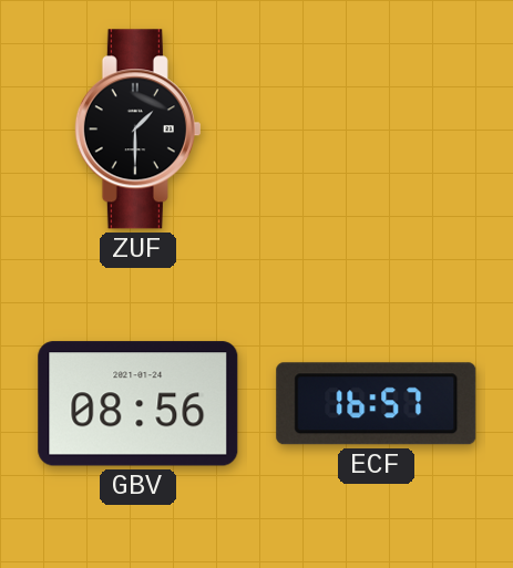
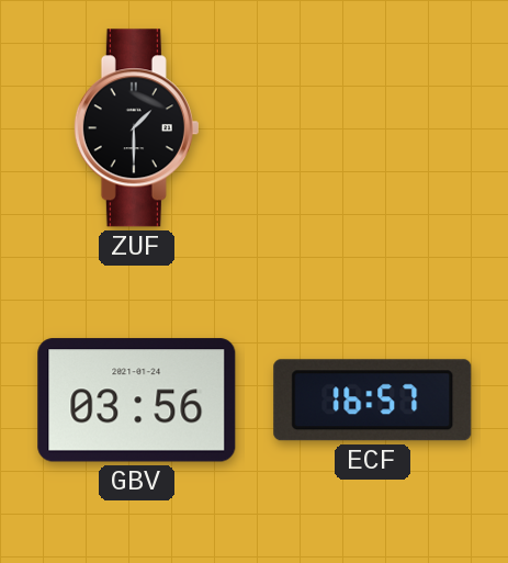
GBV: 08:56 -> 03:56 (137, 401)
